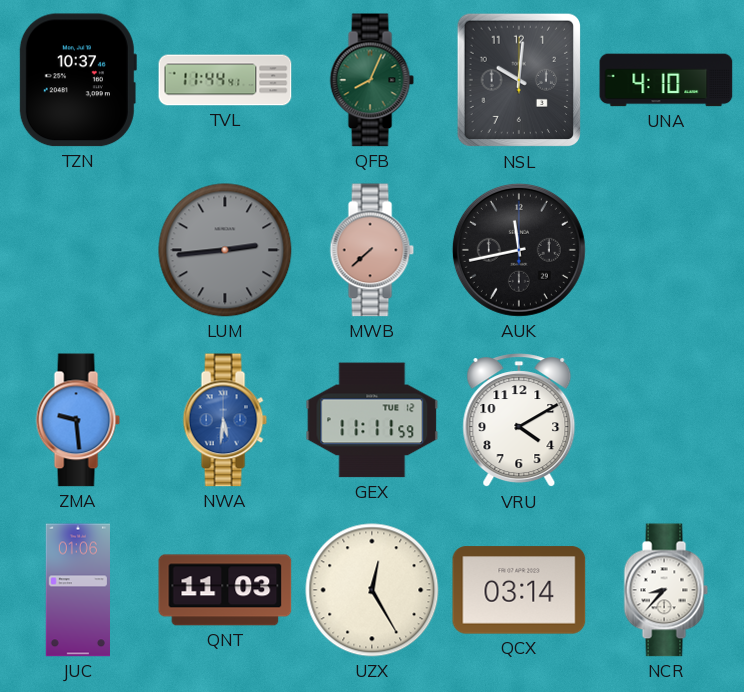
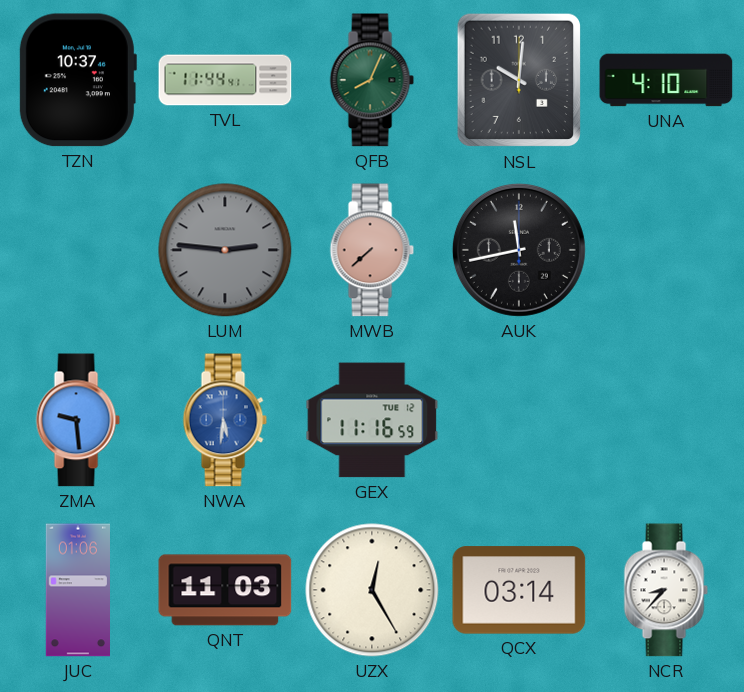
LUM: 2:44 -> 2:46 (225, 250)
GEX: 11:11 -> 11:16 (372, 420)
VRU: 4:10 -> none (519, 421)
